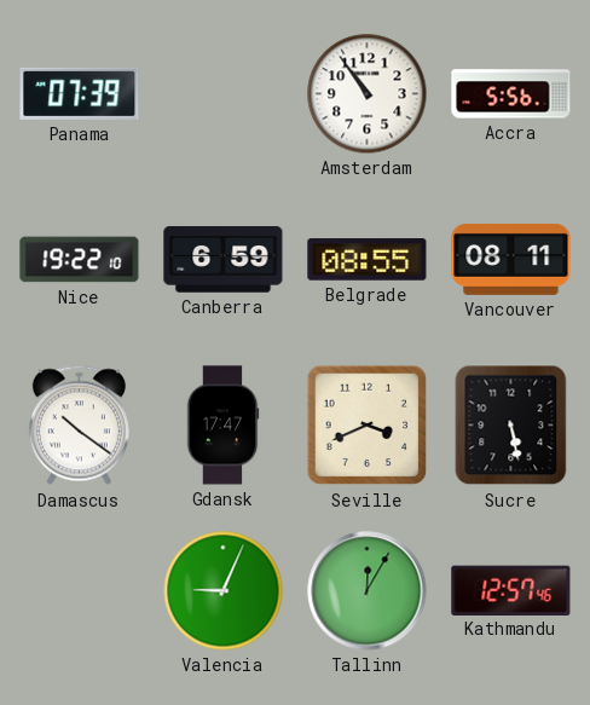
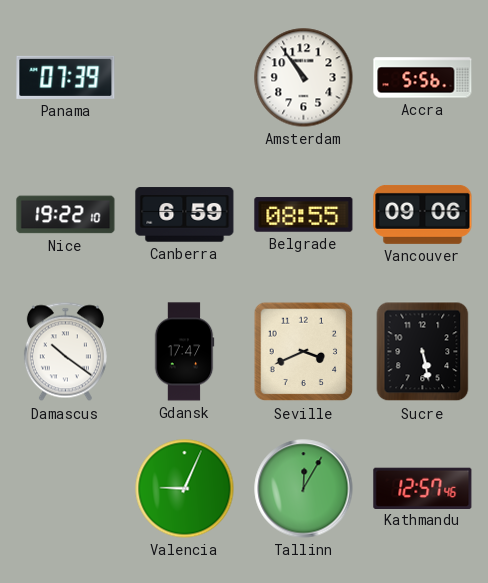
Vancouver: 08:11 -> 09:06 (423, 214)
